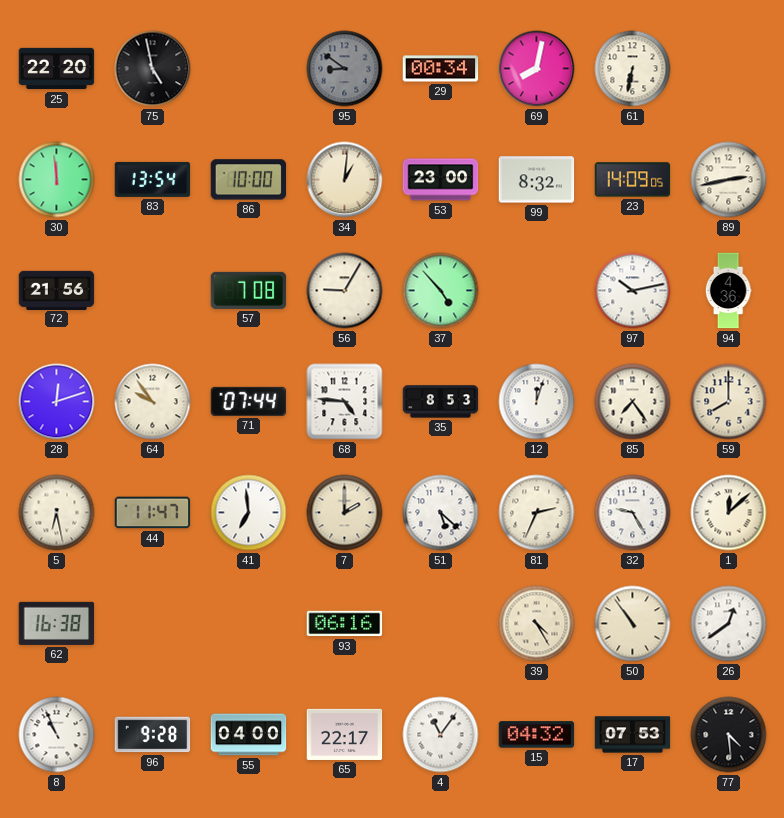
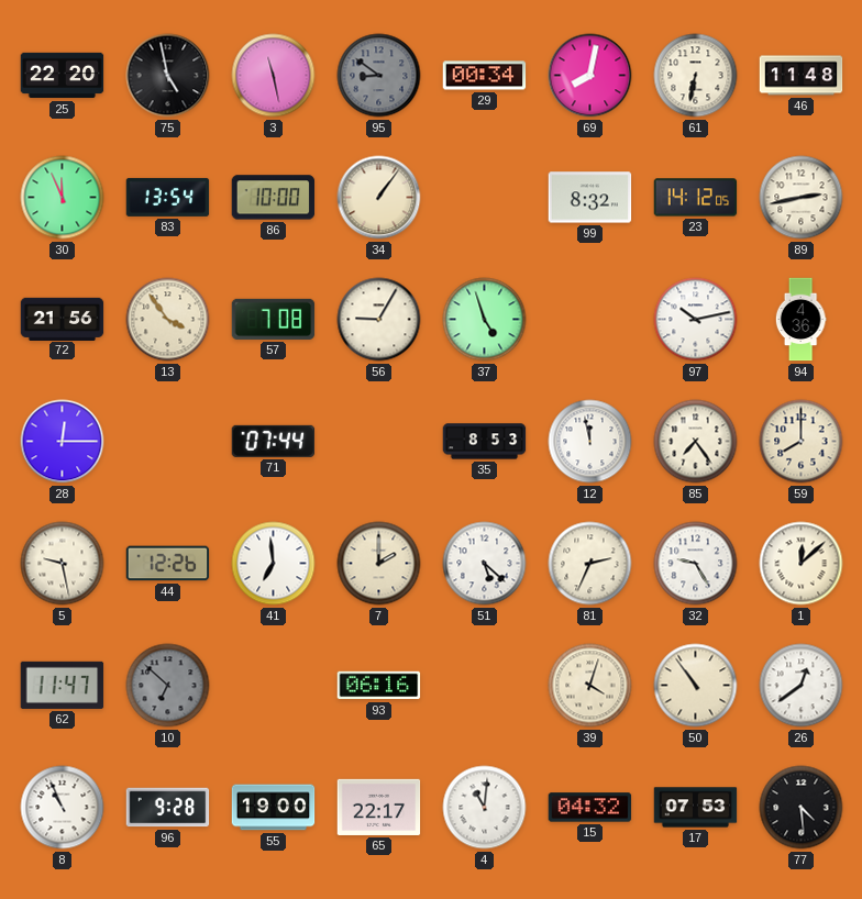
3: none -> 11:28 (274, 76)
46: none -> 11:48 (802, 76)
30: 11:59 -> 11:56 (63, 198)
34: 1:01 -> 1:06 (379, 198)
53: 23:00 -> none (441, 180)
23: 14:09 -> 14:12 (696, 198)
13: none -> 3:54 (168, 320)
37: 4:53 -> 4:57 (485, 320)
28: 12:12 -> 12:15 (63, 442)
64: 9:54 -> none (153, 402)
68: 4:46 -> none (345, 402)
12: 12:03 -> 11:58 (590, 442)
5: 6:28 -> 9:28 (63, 564)
44: 11:47 -> 12:26 (168, 564)
62: 16:38 -> 11:47 (63, 685)
10: none -> 6:52 (168, 686)
39: 4:25 -> 4:03 (590, 686)
55: 04:00 -> 19:00 (274, 808)
4: 11:06 -> 11:01 (485, 808)
